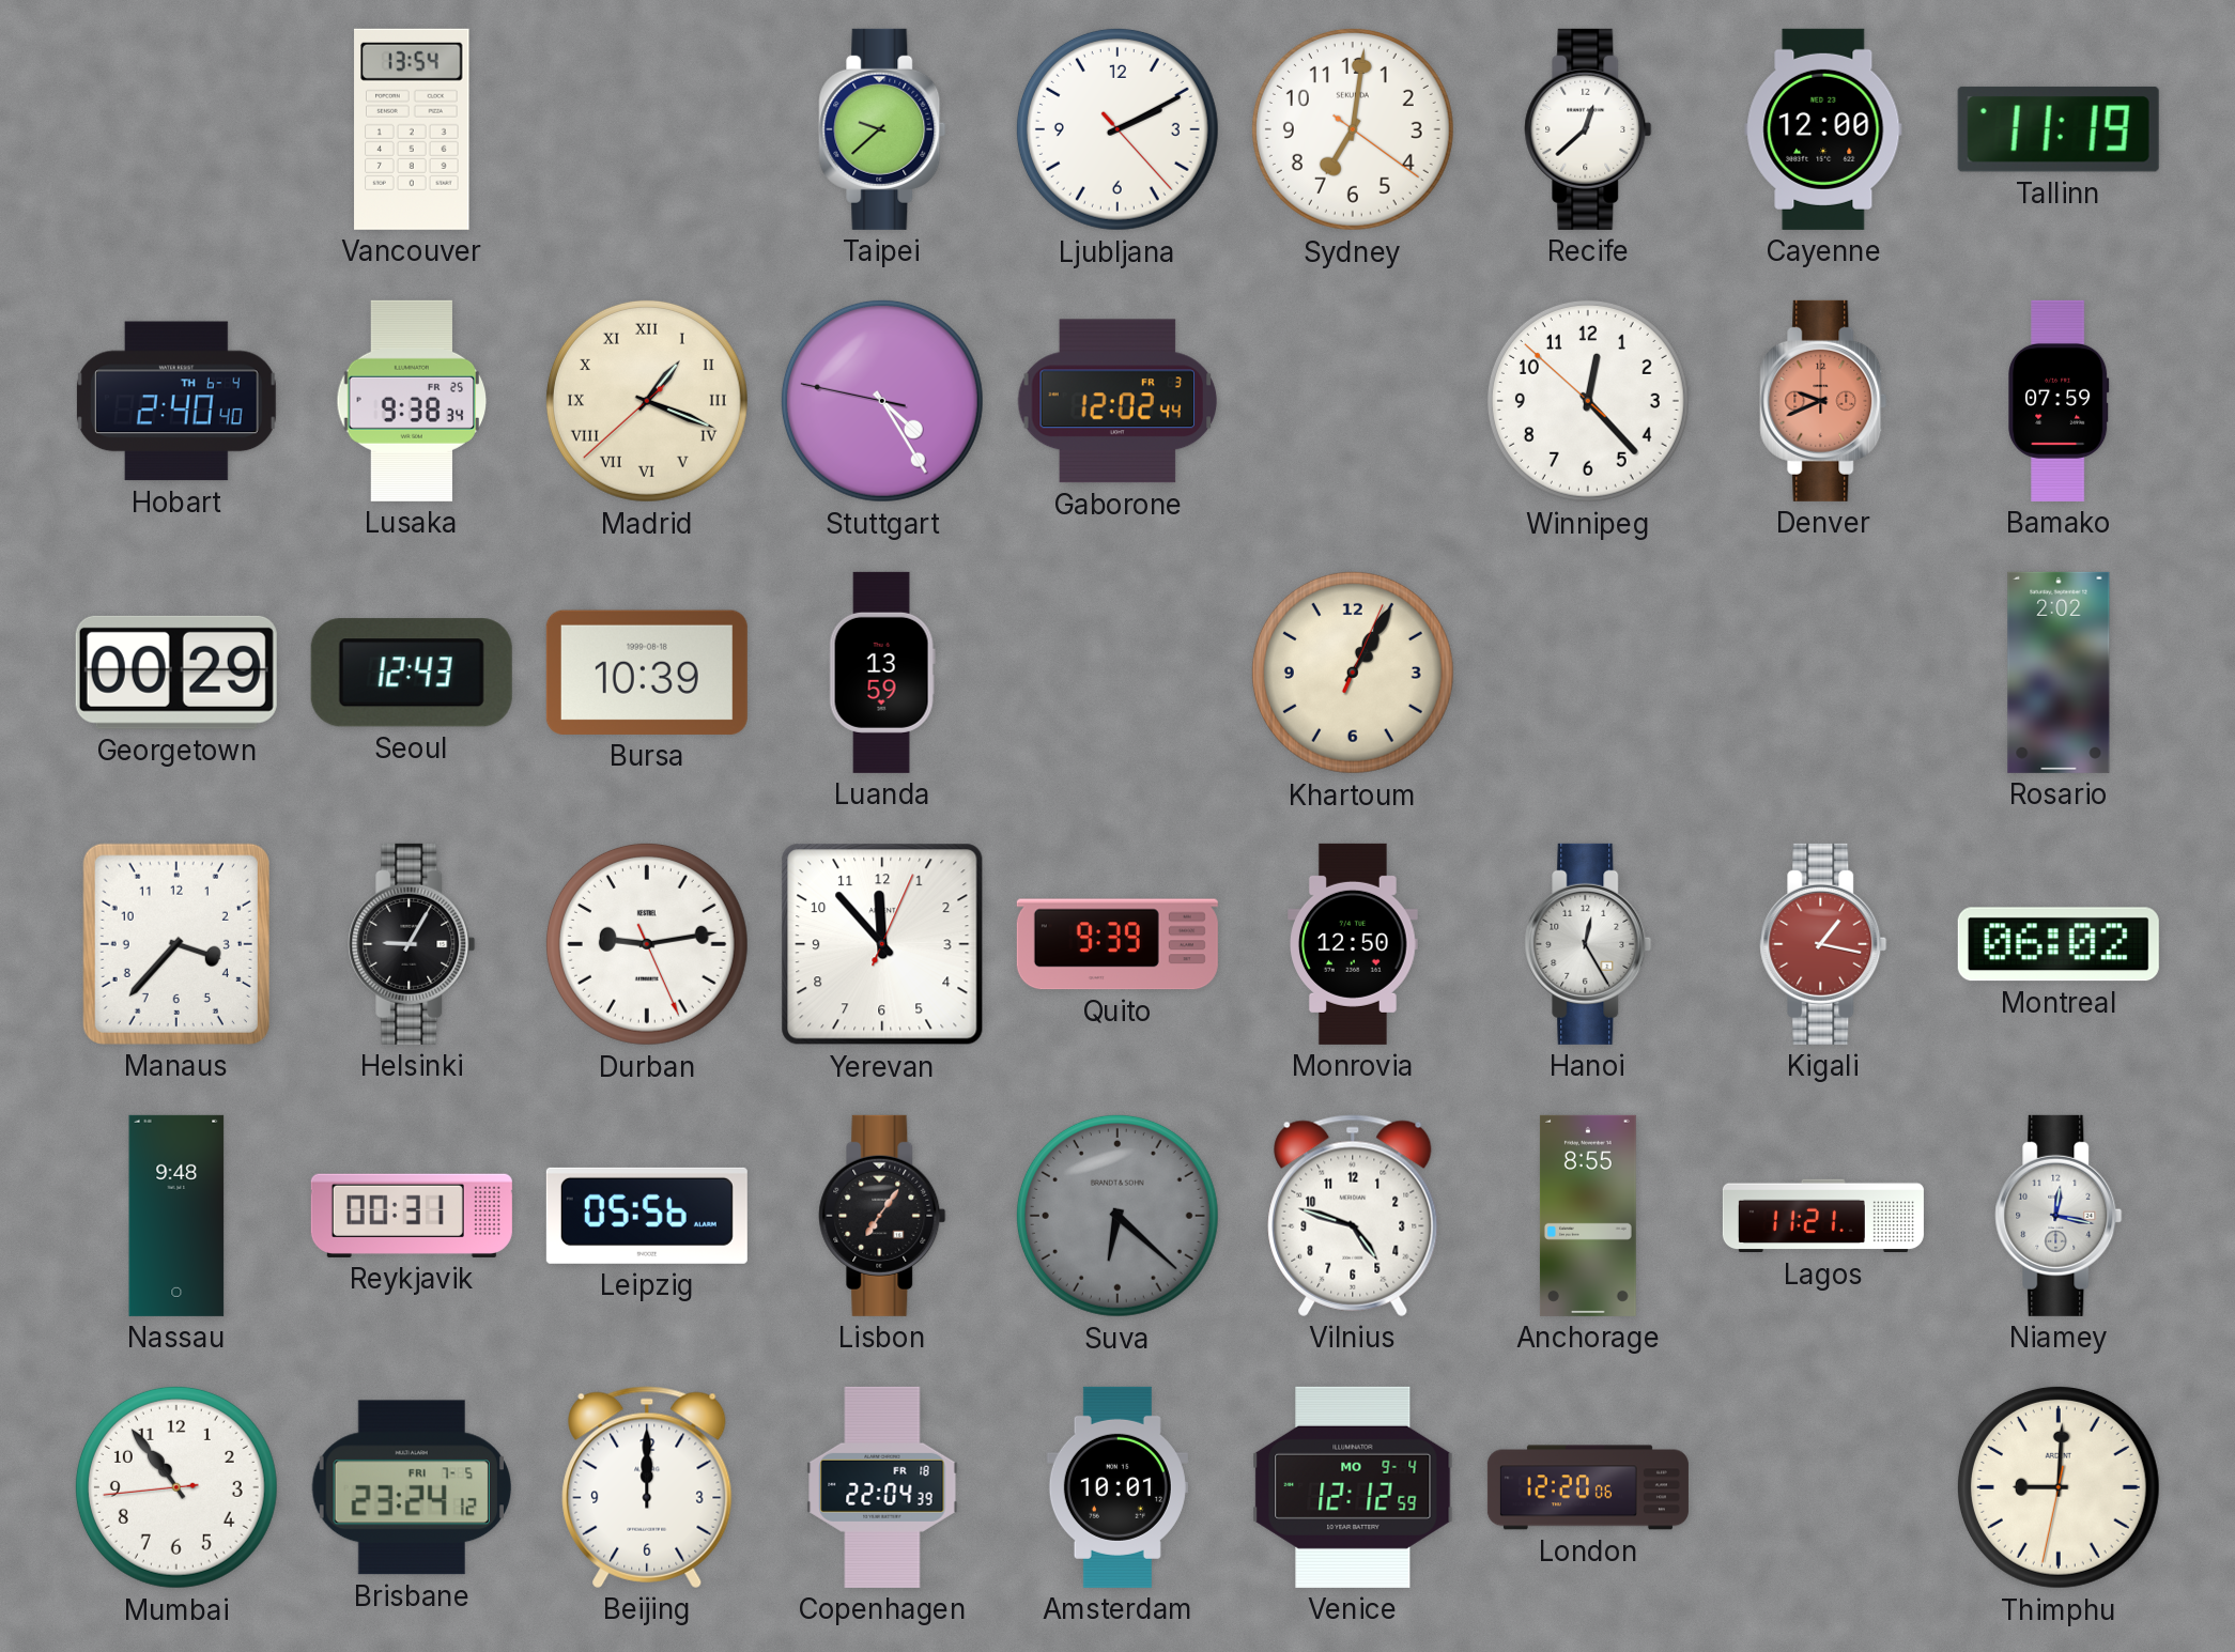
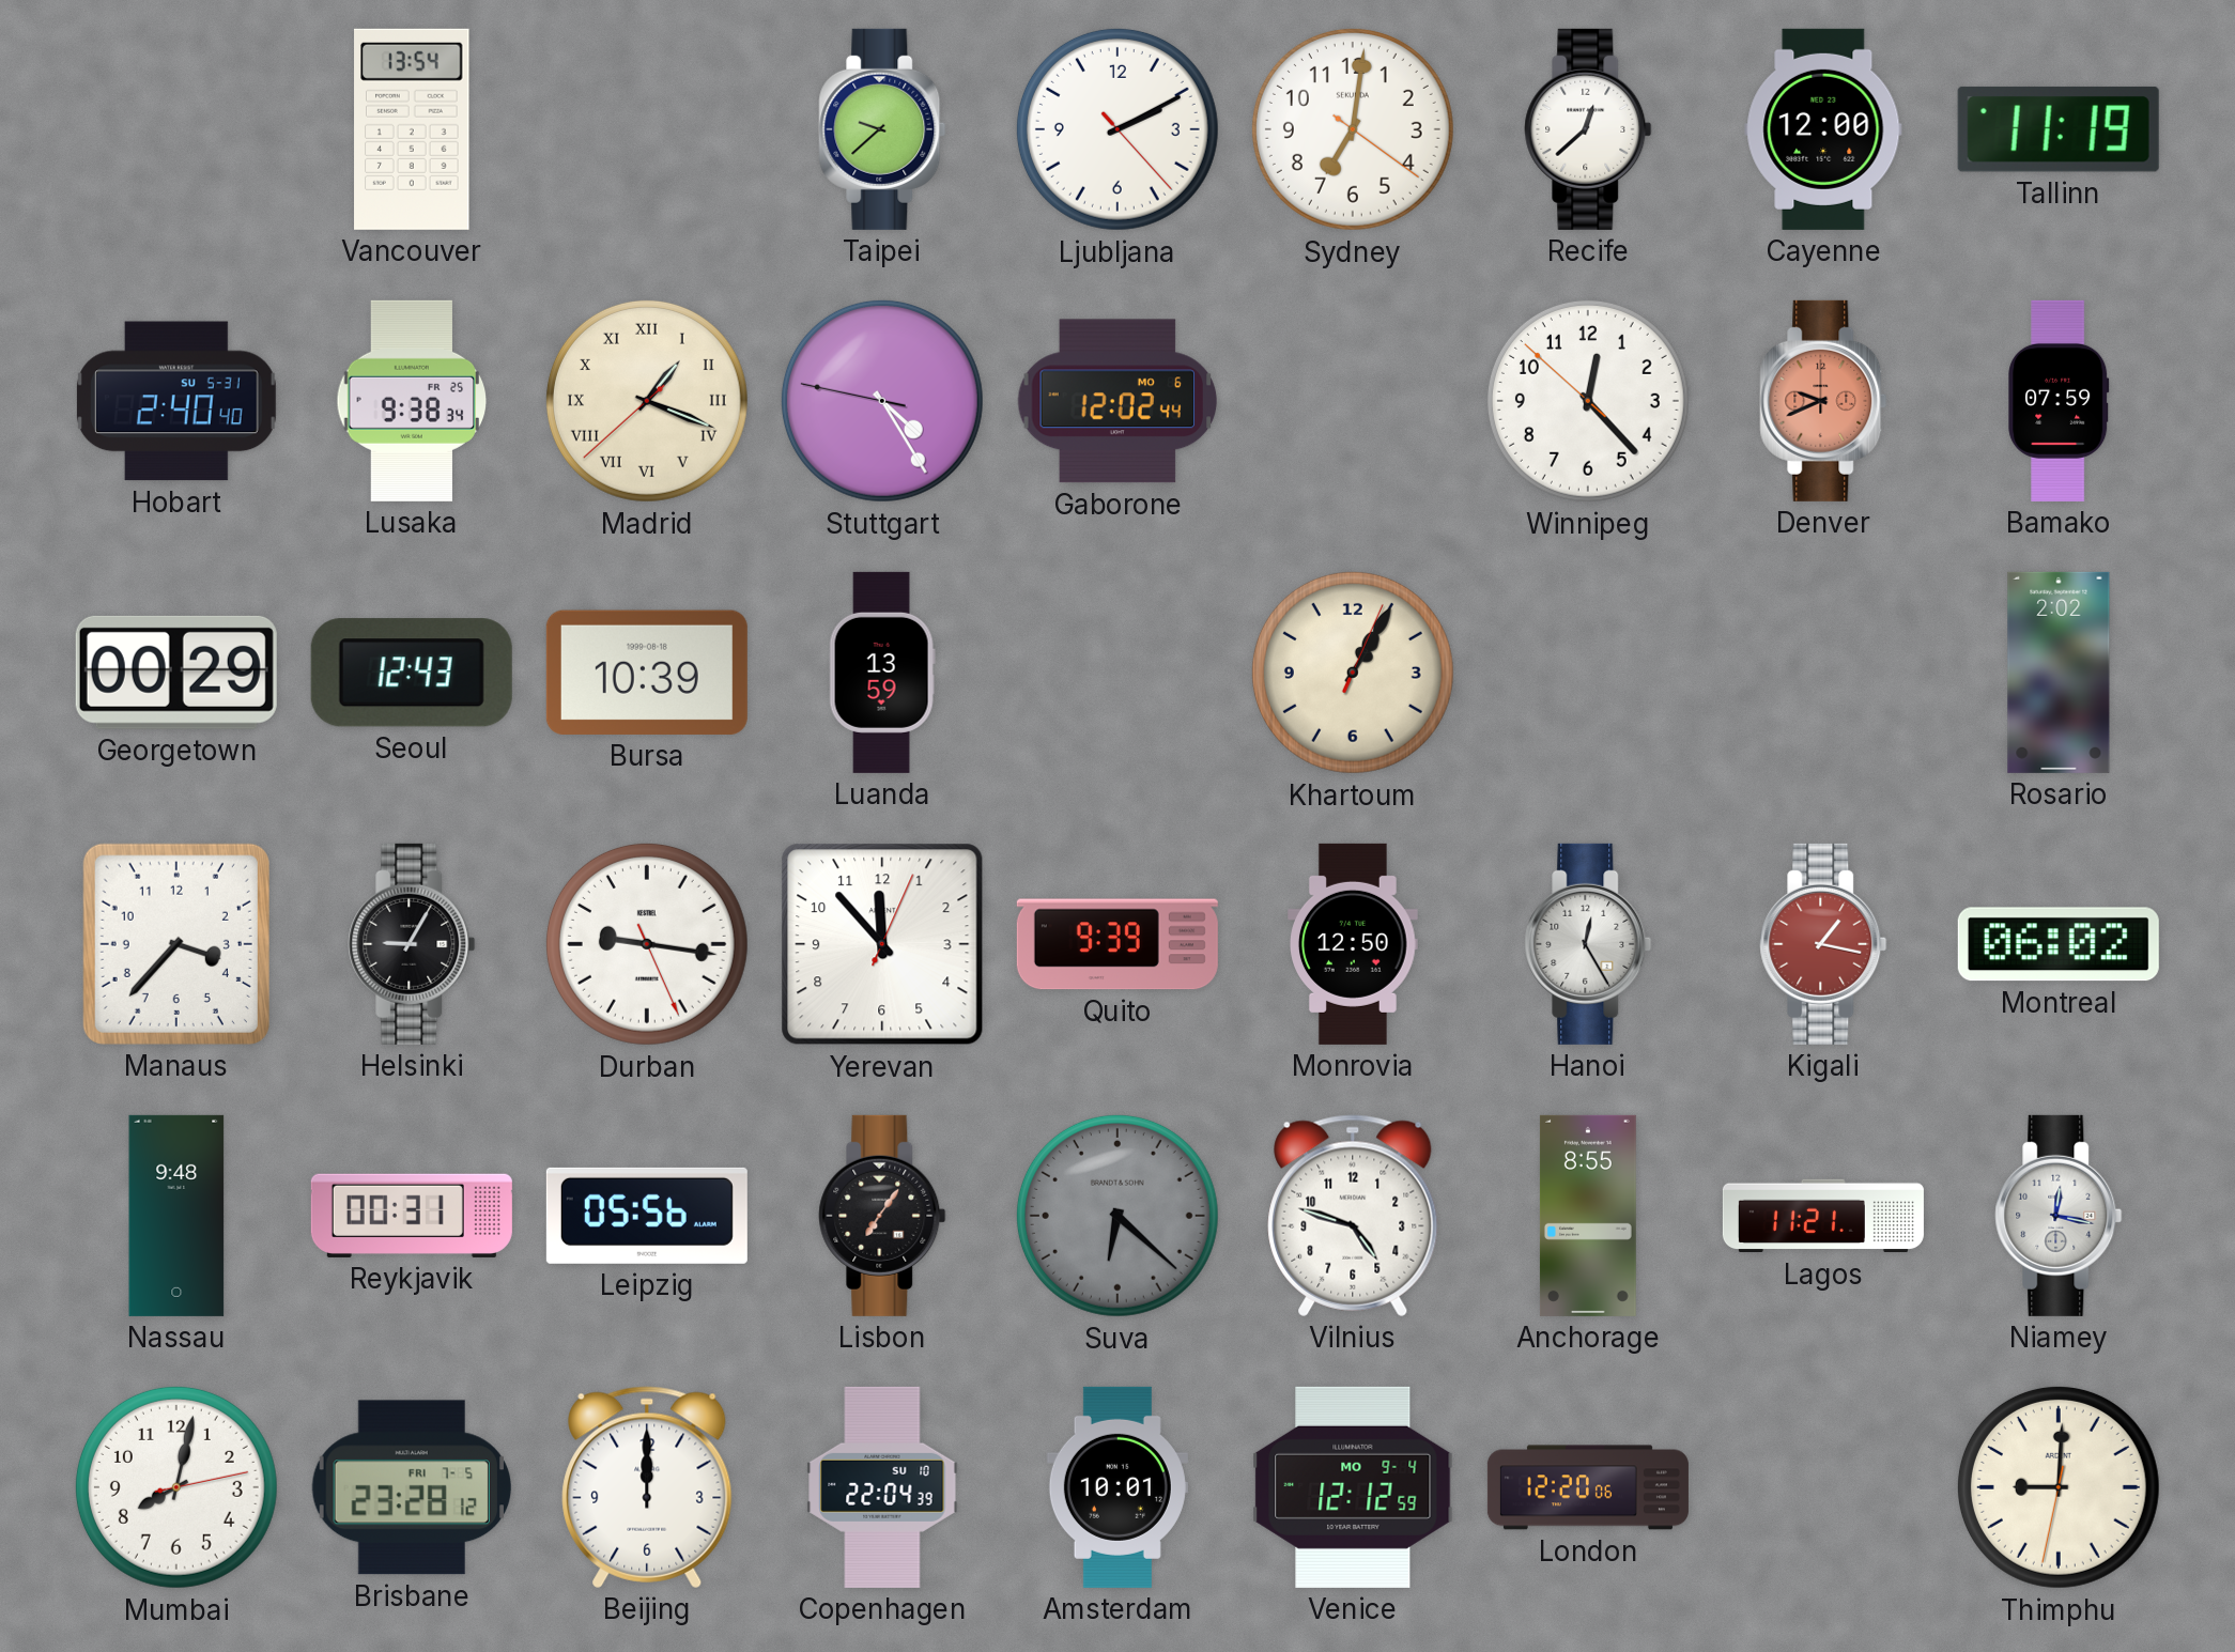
Hobart date: TH 6-4 -> SU 5-31 (176, 401)
Gaborone date: FR 3 -> MO 6 (1117, 401)
Durban: 9:13 -> 9:16 (647, 944)
Mumbai: 10:53 -> 8:02 (176, 1487)
Brisbane: 23:24 -> 23:28 (412, 1487)
Copenhagen date: FR 18 -> SU 10 (882, 1487)
